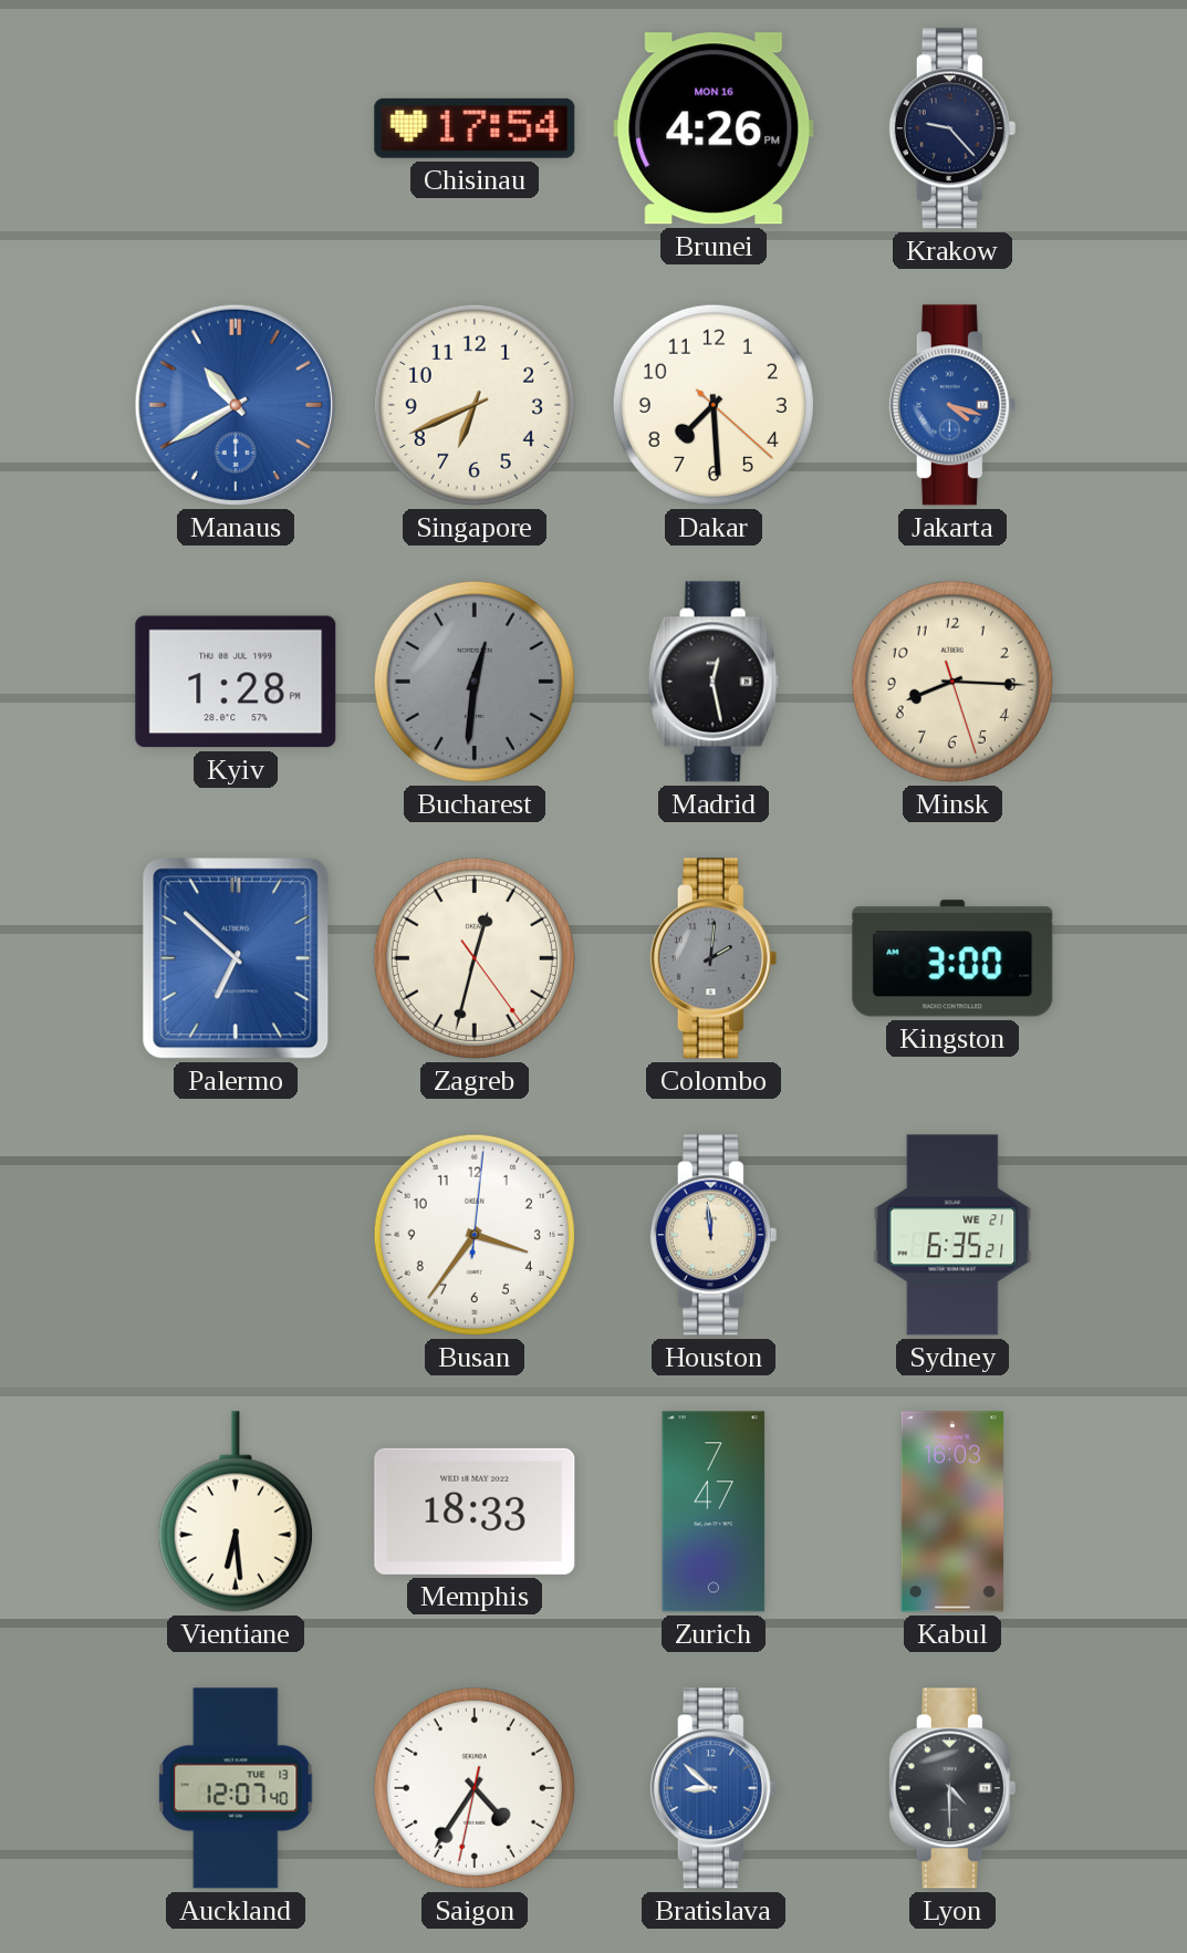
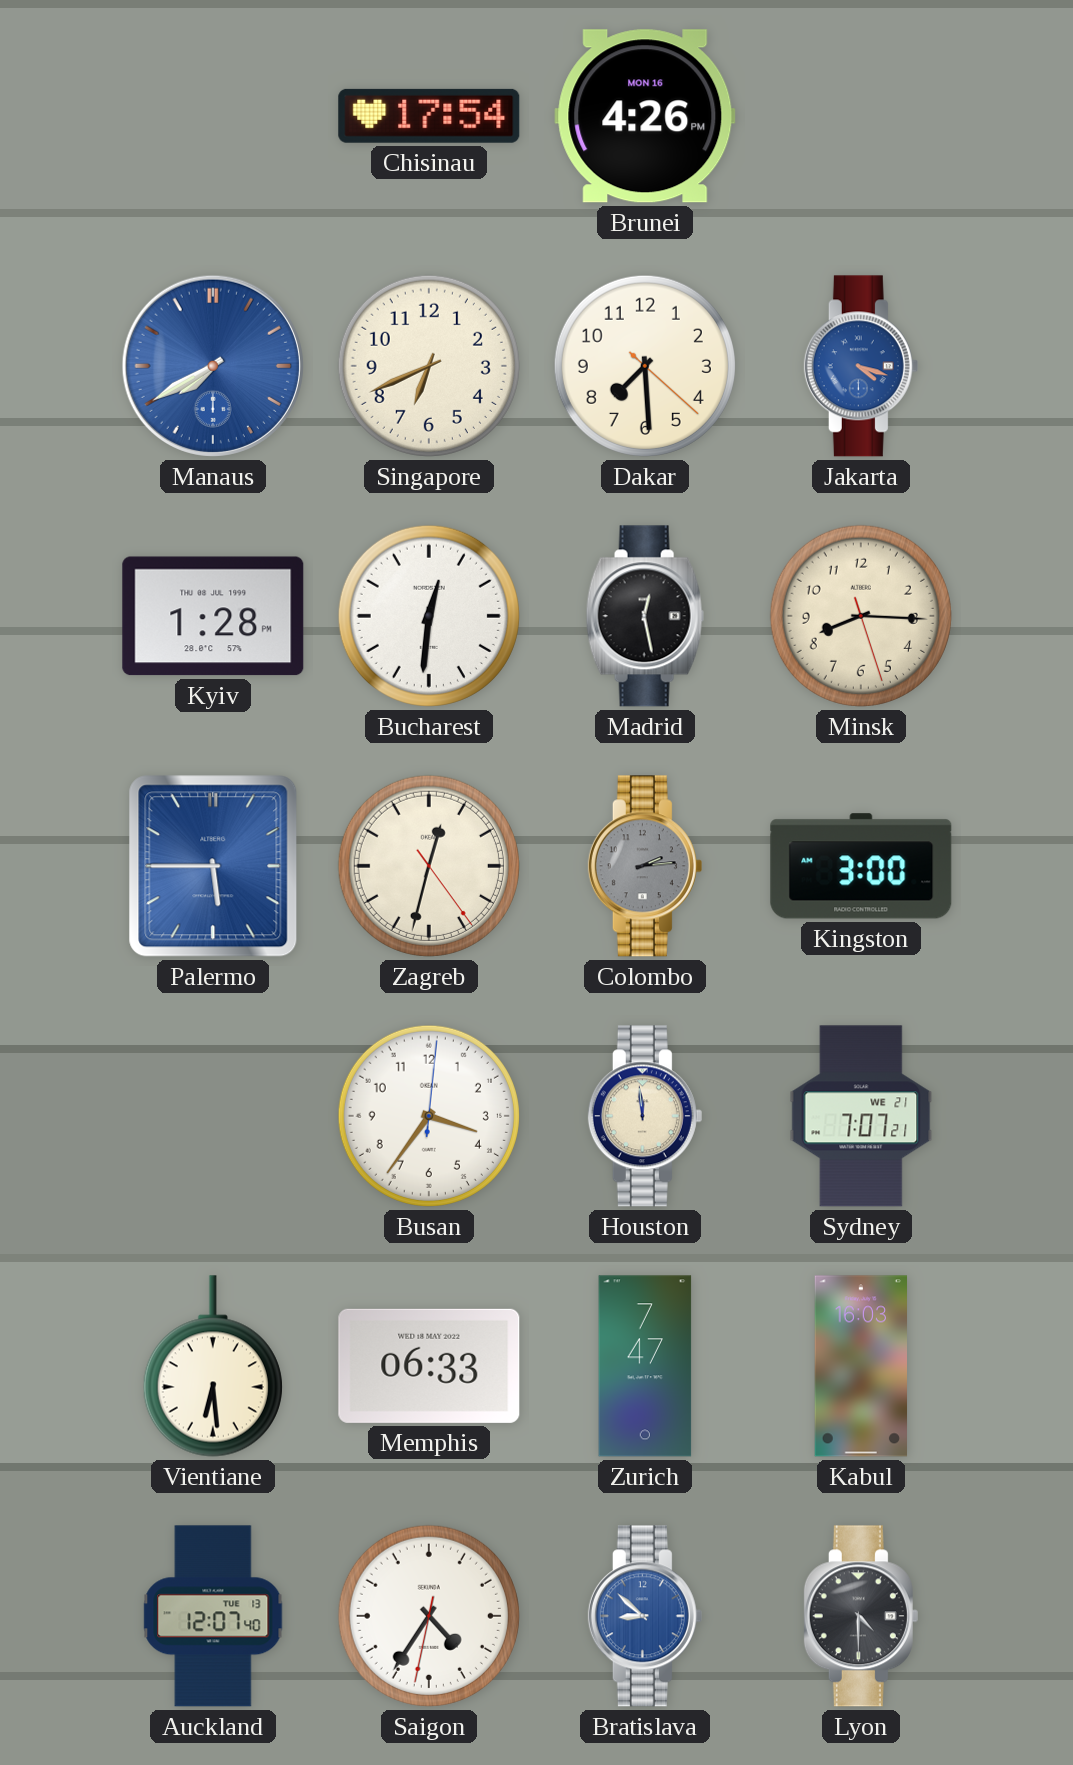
Krakow: 9:23 -> none (952, 128)
Manaus: 10:40 -> 7:40 (213, 366)
Bucharest dial: grey -> white (429, 616)
Palermo: 6:52 -> 5:45 (213, 866)
Colombo: 2:01 -> 2:14 (645, 866)
Sydney: 6:35 -> 7:07 (861, 1116)
Memphis: 18:33 -> 06:33 (429, 1366)
